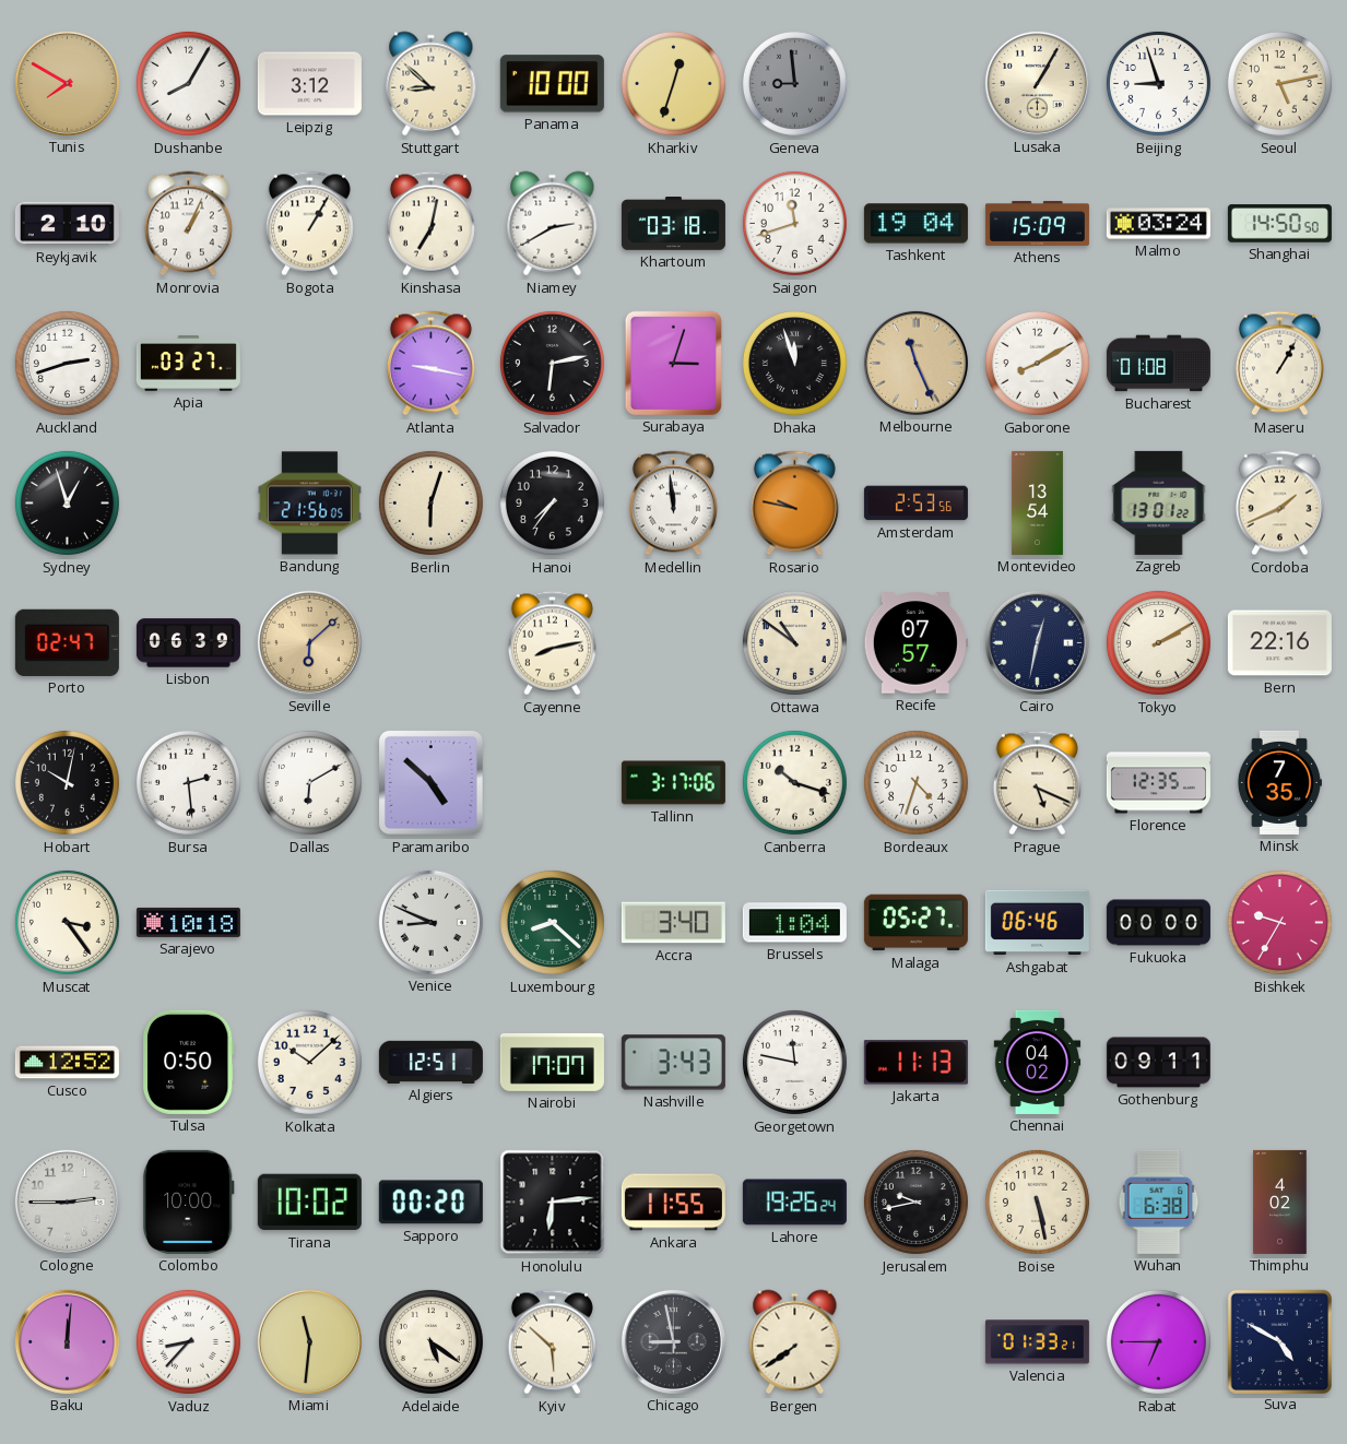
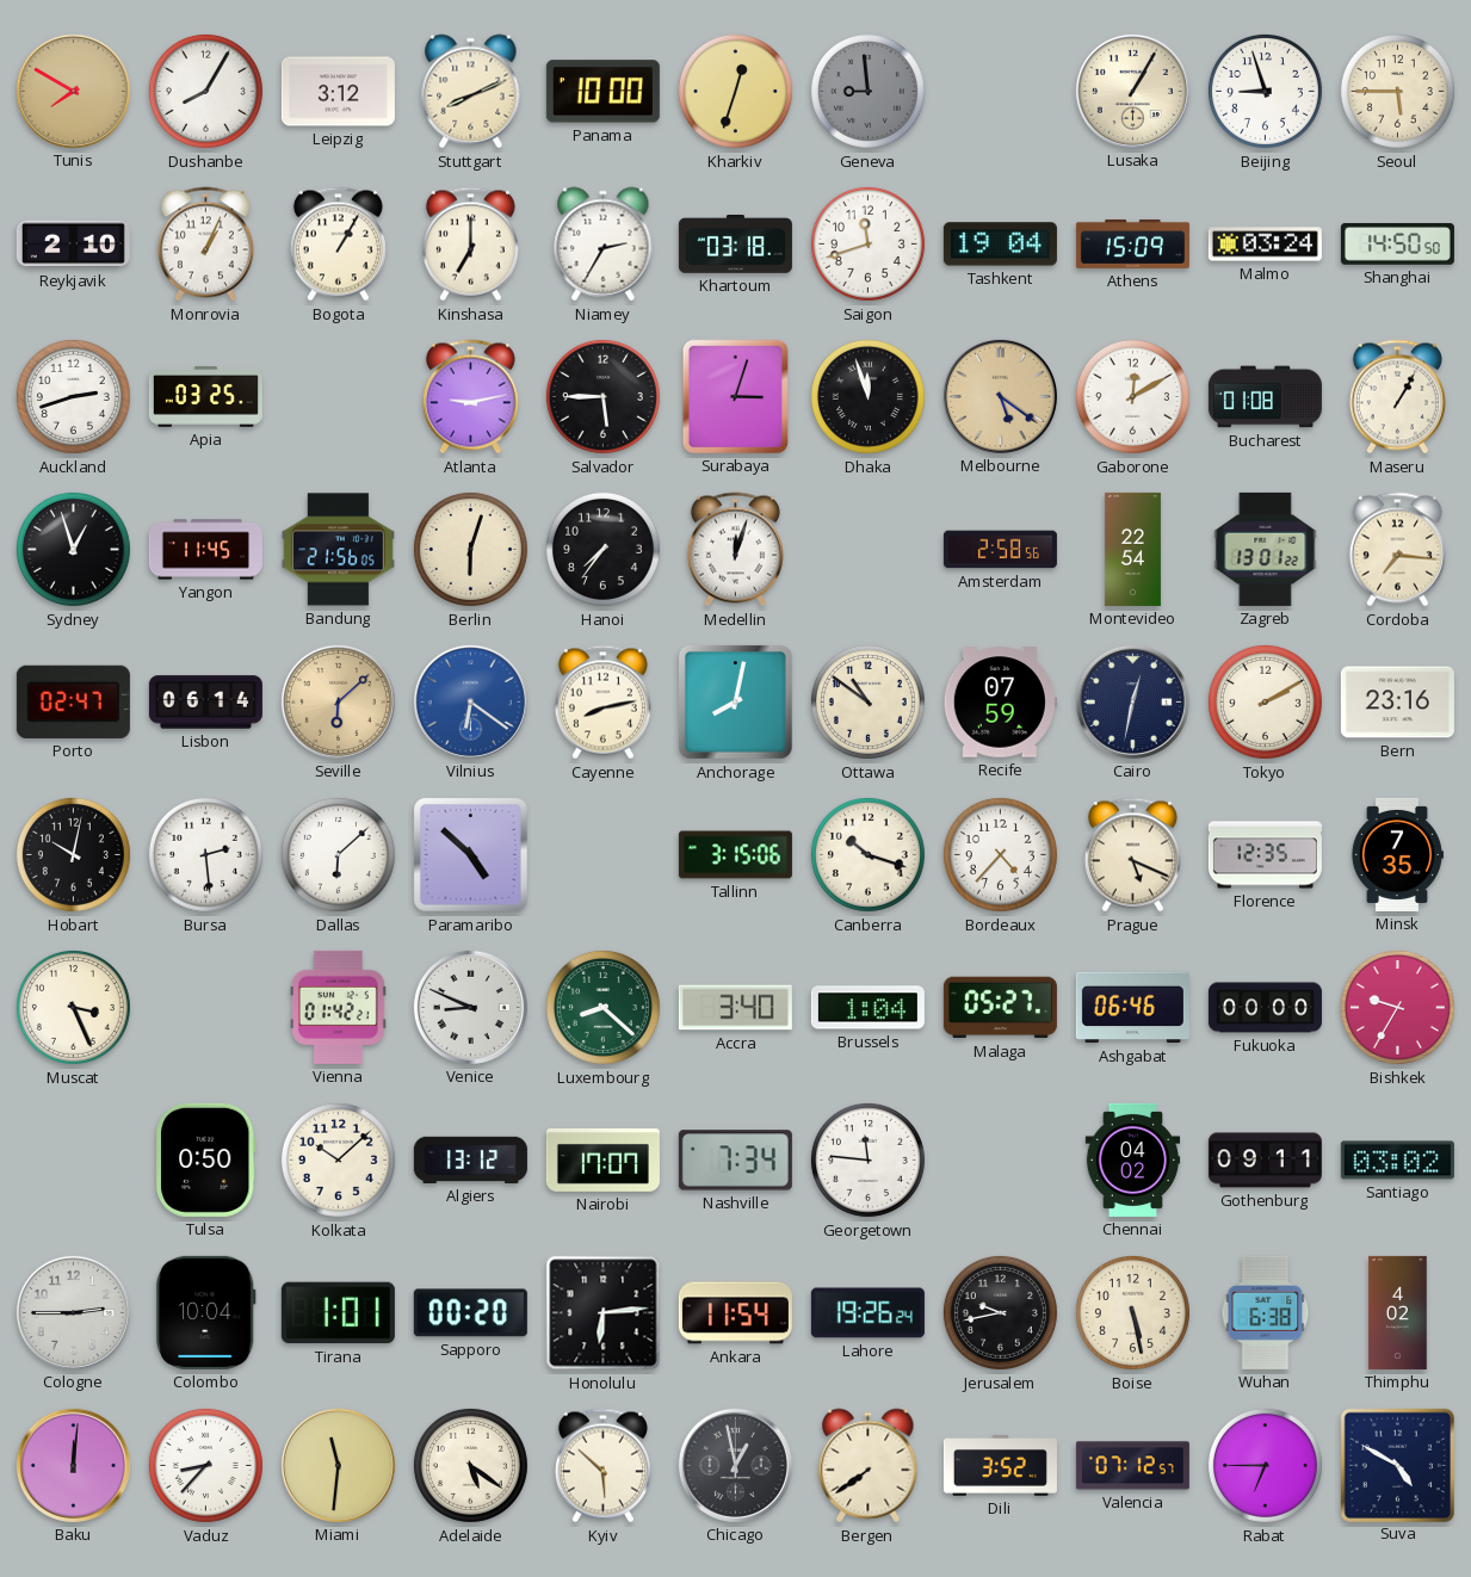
Stuttgart: 8:52 -> 8:11 (471, 92)
Seoul: 5:13 -> 5:45 (1397, 91)
Kinshasa: 7:02 -> 7:00 (470, 245)
Niamey: 2:40 -> 2:35 (604, 245)
Apia: 03:27 -> 03:25 (205, 397)
Atlanta: 9:17 -> 9:13 (470, 397)
Salvador: 6:13 -> 5:45 (602, 396)
Melbourne: 11:26 -> 5:21 (1000, 396)
Gaborone: 8:10 -> 12:10 (1132, 396)
Yangon: none -> 11:45 (205, 550)
Medellin: 11:59 -> 12:03 (735, 550)
Rosario: 9:47 -> none (794, 504)
Amsterdam: 2:53 -> 2:58 (1000, 550)
Montevideo: 13:54 -> 22:54 (1132, 549)
Cordoba: 1:41 -> 7:16 (1397, 550)
Lisbon: 06:39 -> 06:14 (205, 703)
Vilnius: none -> 6:21 (470, 701)
Anchorage: none -> 8:02 (736, 703)
Recife: 07:57 -> 07:59 (1000, 703)
Bern: 22:16 -> 23:16 (1397, 703)
Dallas: 6:10 -> 6:08 (338, 854)
Tallinn: 3:17 -> 3:15 (735, 855)
Bordeaux: 4:33 -> 4:37 (1000, 854)
Muscat: 3:24 -> 3:26 (73, 1007)
Sarajevo: 10:18 -> none (188, 922)
Vienna: none -> 01:42 (338, 1007)
Cusco: 12:52 -> none (67, 1063)
Algiers: 12:51 -> 13:12 (470, 1159)
Nashville: 3:43 -> 7:34 (735, 1161)
Georgetown: 11:47 -> 11:46 (867, 1159)
Jakarta: 11:13 -> none (915, 1063)
Santiago: none -> 03:02 (1397, 1161)
Colombo: 10:00 -> 10:04 (205, 1312)
Tirana: 10:02 -> 1:01 (338, 1313)
Ankara: 11:55 -> 11:54 (735, 1313)
Chicago: 8:58 -> 12:58 (735, 1465)
Dili: none -> 3:52 (1000, 1466)
Valencia: 01:33 -> 07:12 (1132, 1466)
